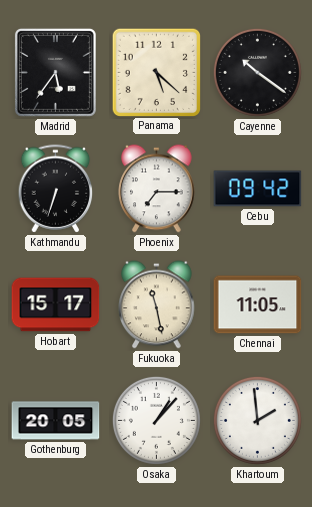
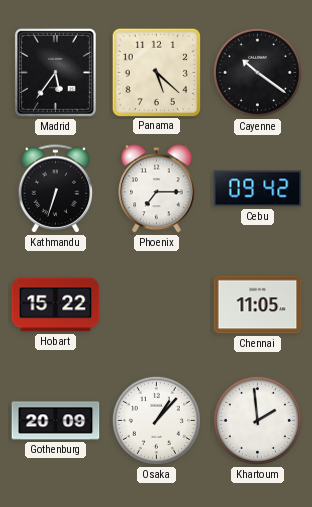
Hobart: 15:17 -> 15:22 (56, 305)
Fukuoka: 11:28 -> none (157, 305)
Gothenburg: 20:05 -> 20:09 (56, 421)
